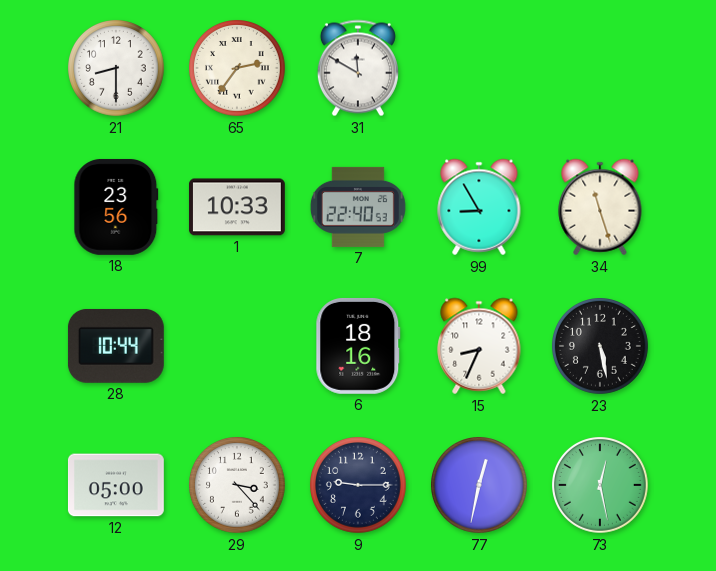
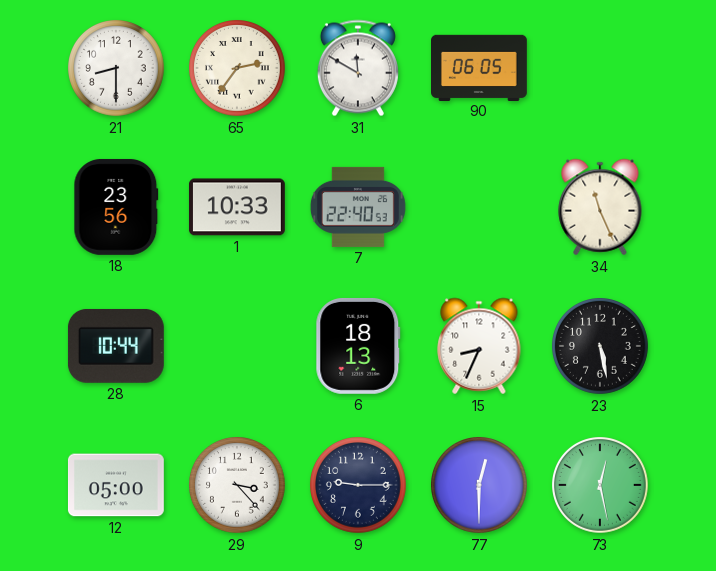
90: none -> 06:05 (480, 67)
99: 8:55 -> none (479, 207)
34: 11:27 -> 11:26 (600, 207)
6: 18:16 -> 18:13 (358, 346)
77: 12:32 -> 12:30 (480, 486)
